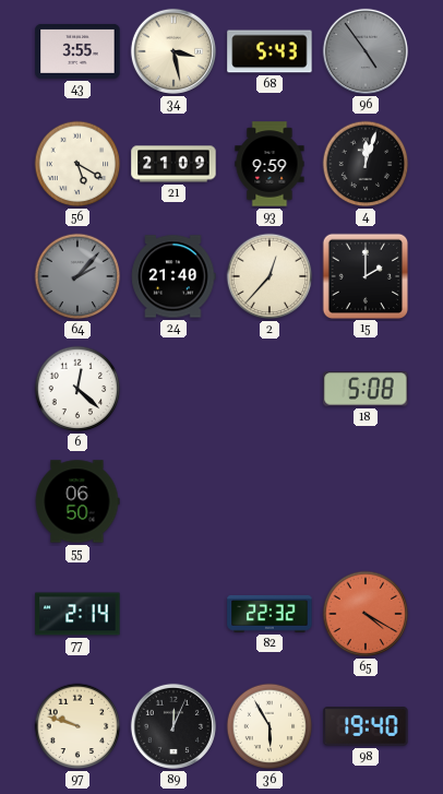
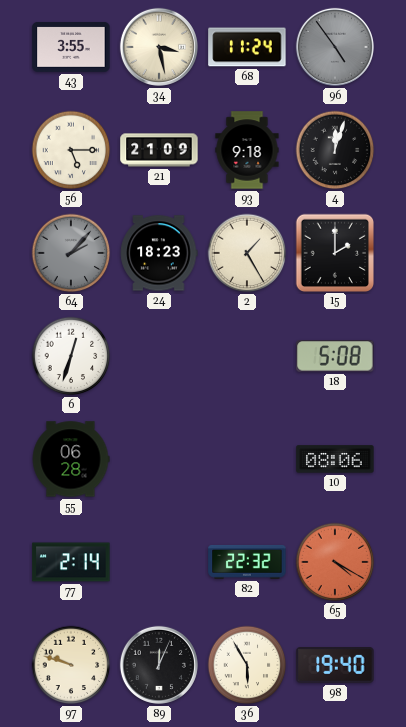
68: 5:43 -> 11:24 (247, 47)
56: 5:20 -> 5:15 (71, 150)
93: 9:59 -> 9:18 (247, 150)
24: 21:40 -> 18:23 (159, 253)
2: 12:37 -> 1:25 (247, 253)
6: 12:22 -> 12:33 (71, 356)
55: 06:50 -> 06:28 (71, 459)
10: none -> 08:06 (335, 459)
